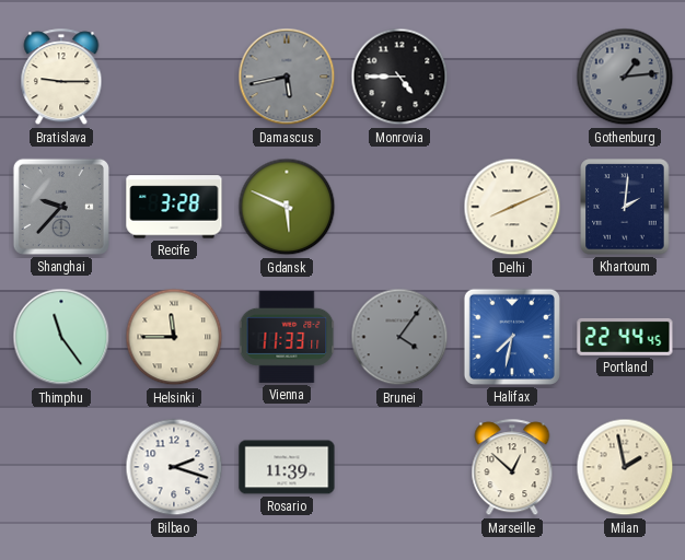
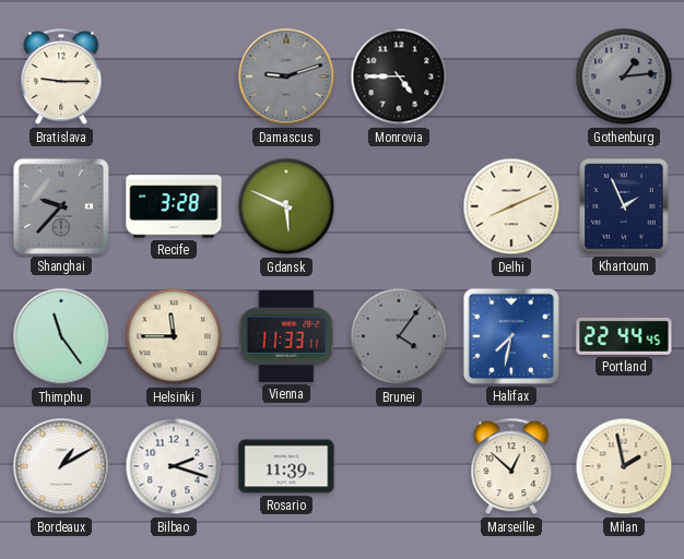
Damascus: 5:43 -> 9:12 (286, 76)
Khartoum: 2:01 -> 1:56 (624, 206)
Bordeaux: none -> 1:10 (61, 466)
